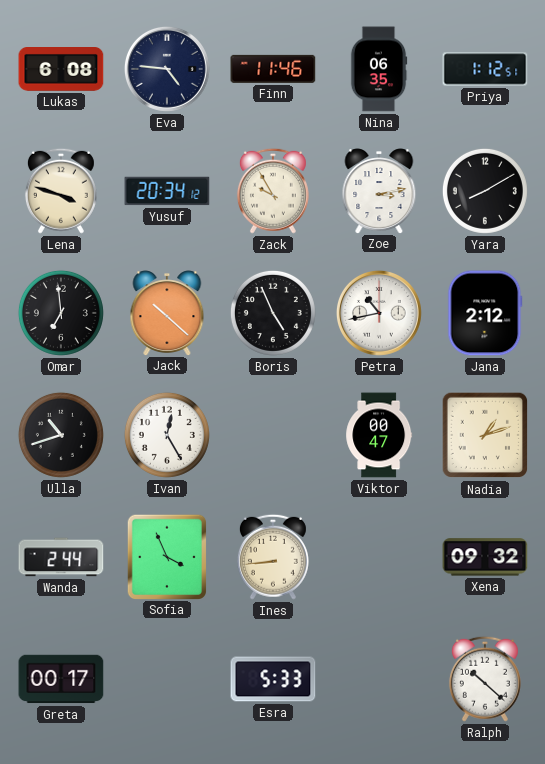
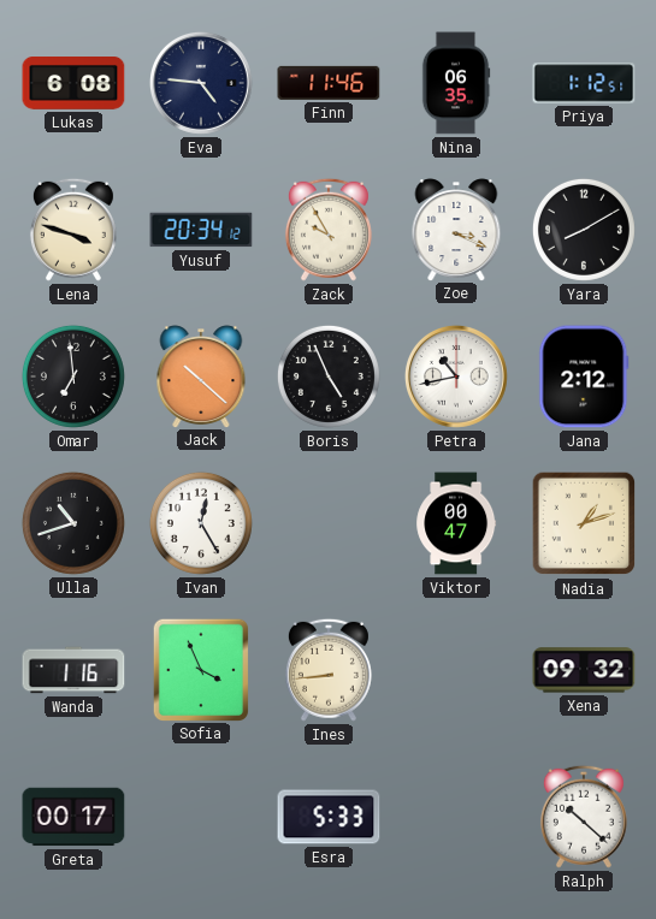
Zoe: 3:13 -> 3:19 (456, 230)
Wanda: 2:44 -> 1:16 (73, 670)
